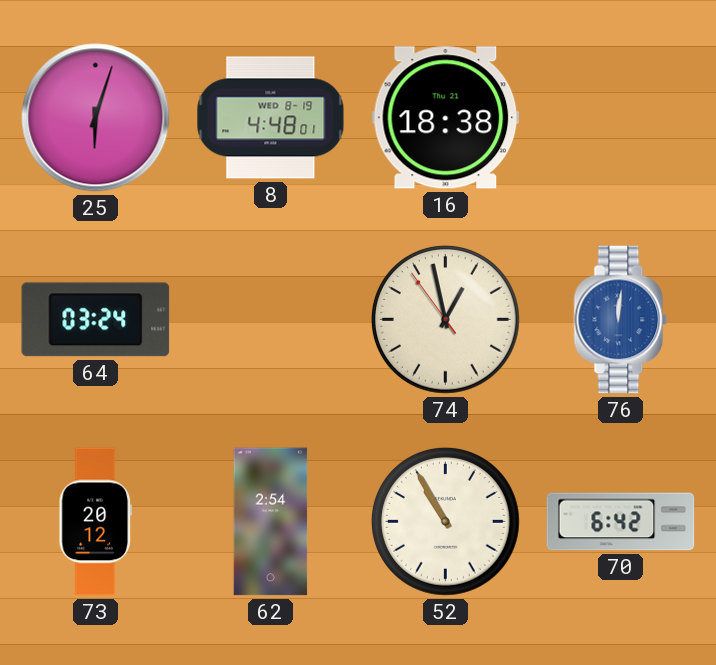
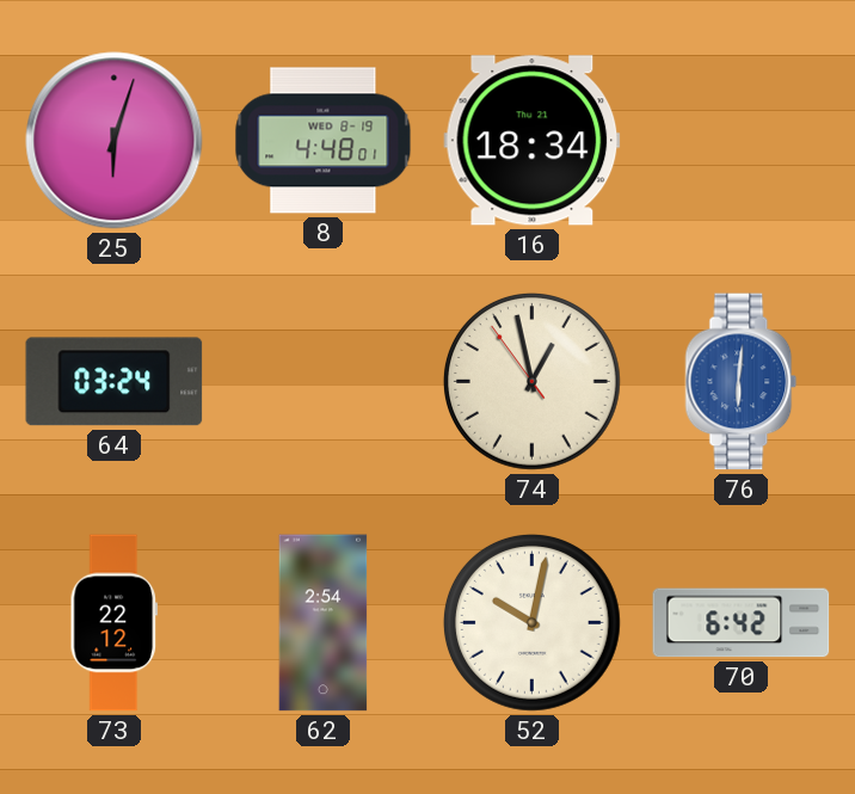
16: 18:38 -> 18:34 (533, 141)
76: 12:01 -> 6:01 (742, 382)
73: 20:12 -> 22:12 (113, 623)
52: 10:55 -> 10:02 (531, 622)
